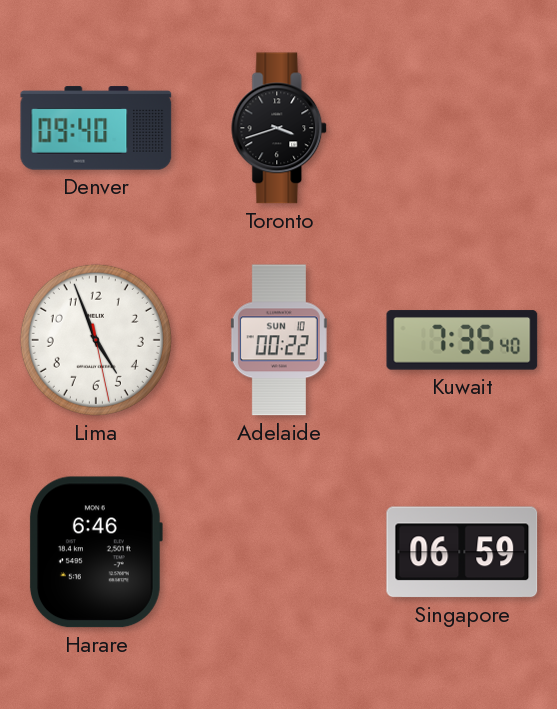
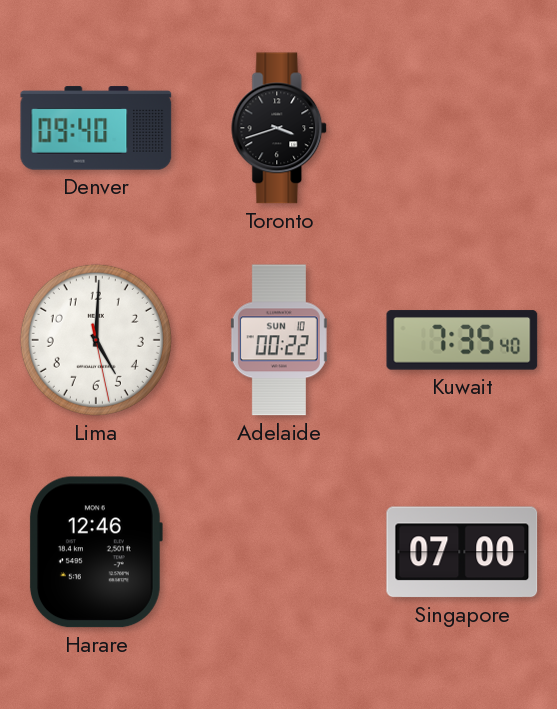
Lima: 4:56 -> 5:00 (96, 340)
Harare: 6:46 -> 12:46 (95, 552)
Singapore: 06:59 -> 07:00 (462, 552)
